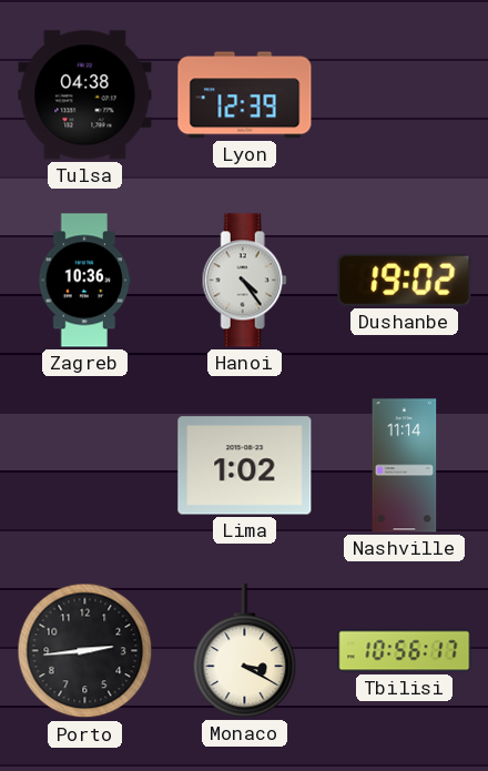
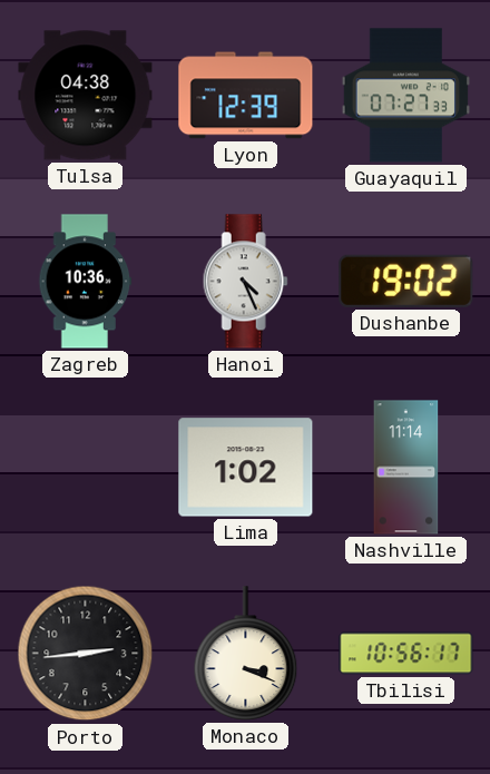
Guayaquil: none -> 07:27 (405, 96)
Hanoi: 4:24 -> 4:26 (245, 282)
Monaco: 3:20 -> 3:19 (246, 654)
